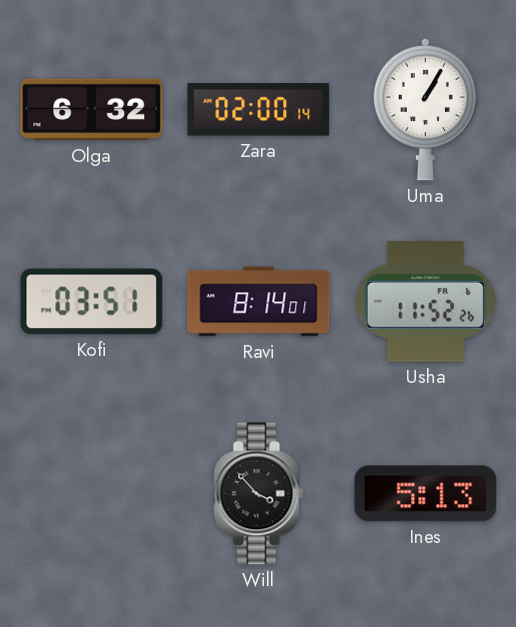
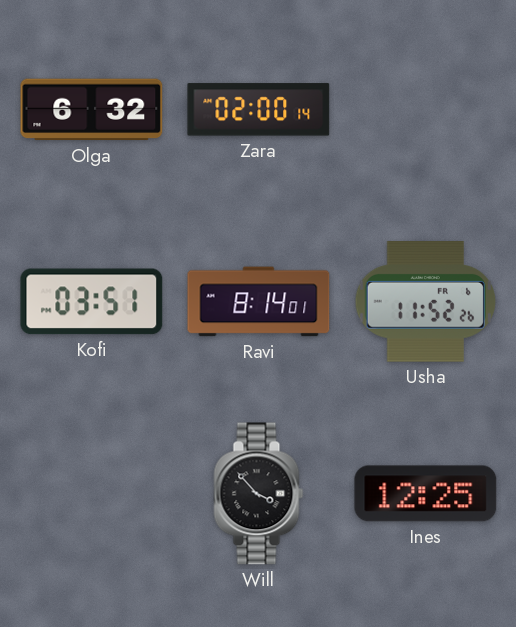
Uma: 1:05 -> none (426, 109)
Ines: 5:13 -> 12:25 (426, 494)
